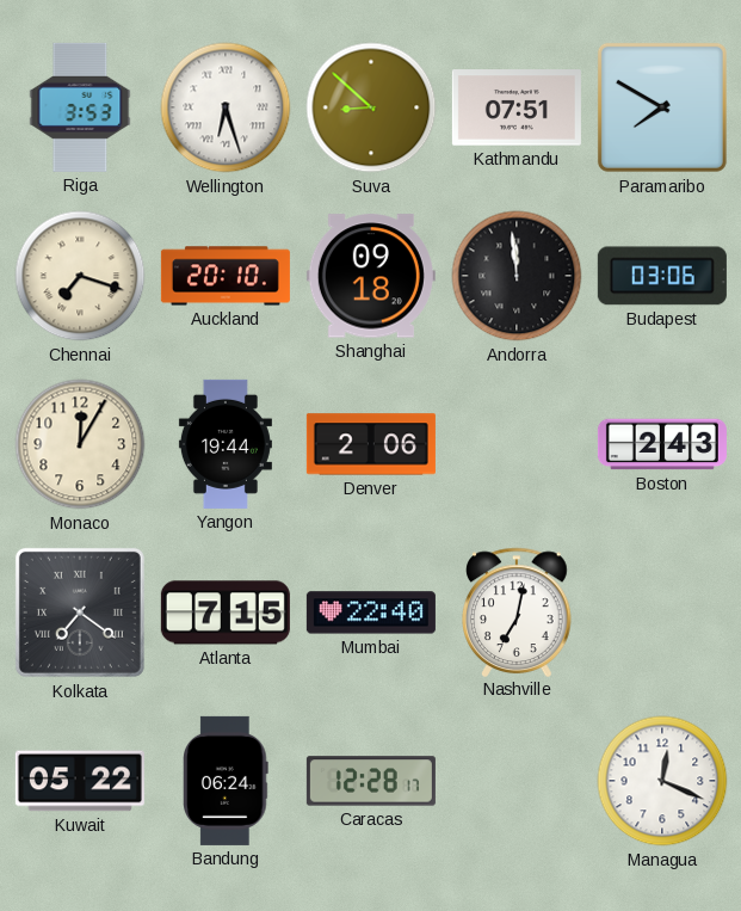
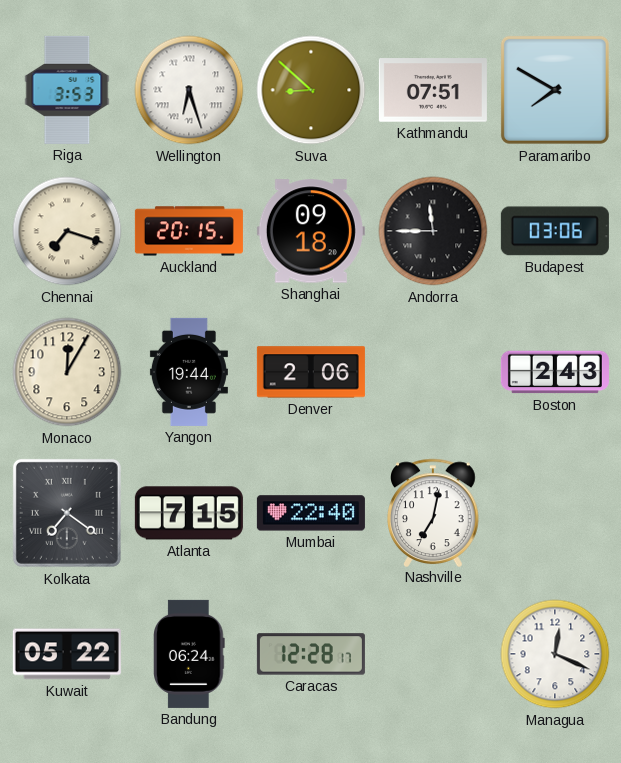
Auckland: 20:10 -> 20:15 (189, 231)
Andorra: 11:59 -> 11:45 (433, 231)
